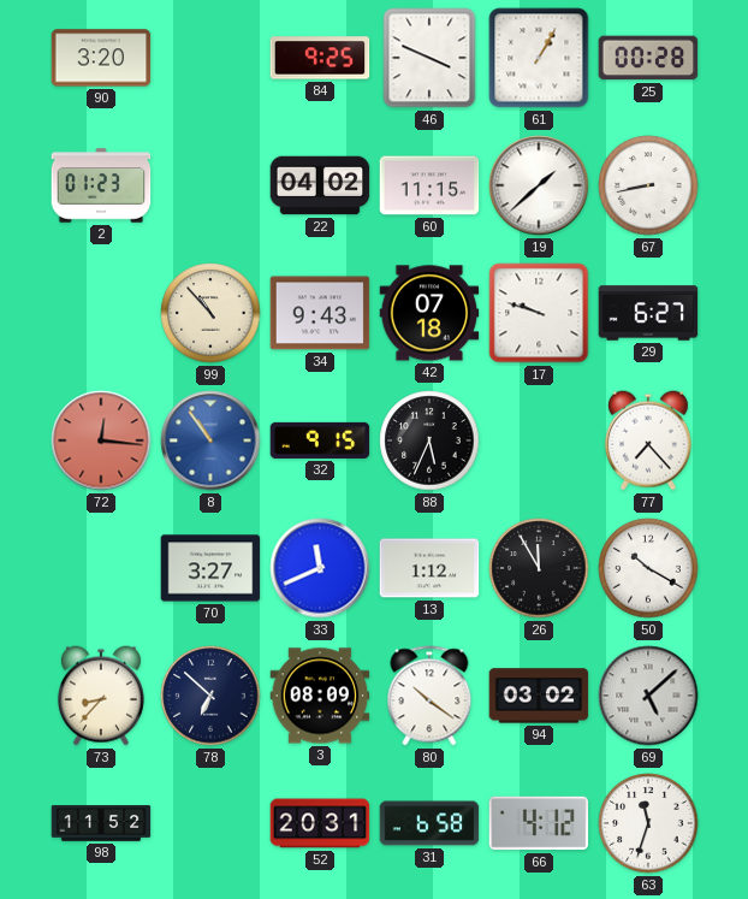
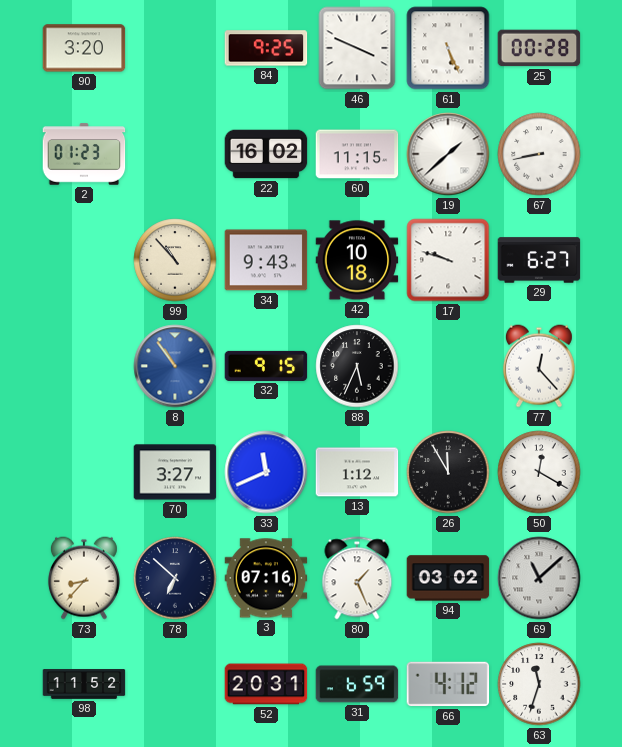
61: 1:05 -> 5:26 (448, 48)
22: 04:02 -> 16:02 (266, 154)
42: 07:18 -> 10:18 (357, 260)
72: 12:16 -> none (101, 440)
77: 7:23 -> 12:23 (539, 366)
50: 10:20 -> 12:20 (539, 472)
3: 08:09 -> 07:16 (266, 578)
80: 10:21 -> 1:26 (357, 578)
69: 5:08 -> 11:08 (539, 578)
31: 6:58 -> 6:59 (357, 684)
